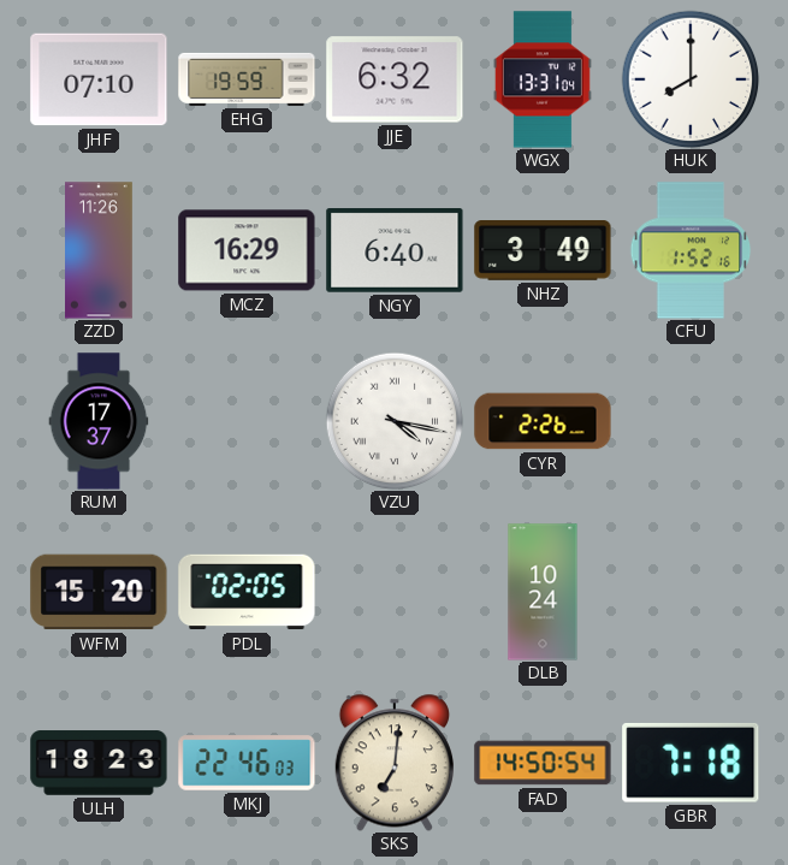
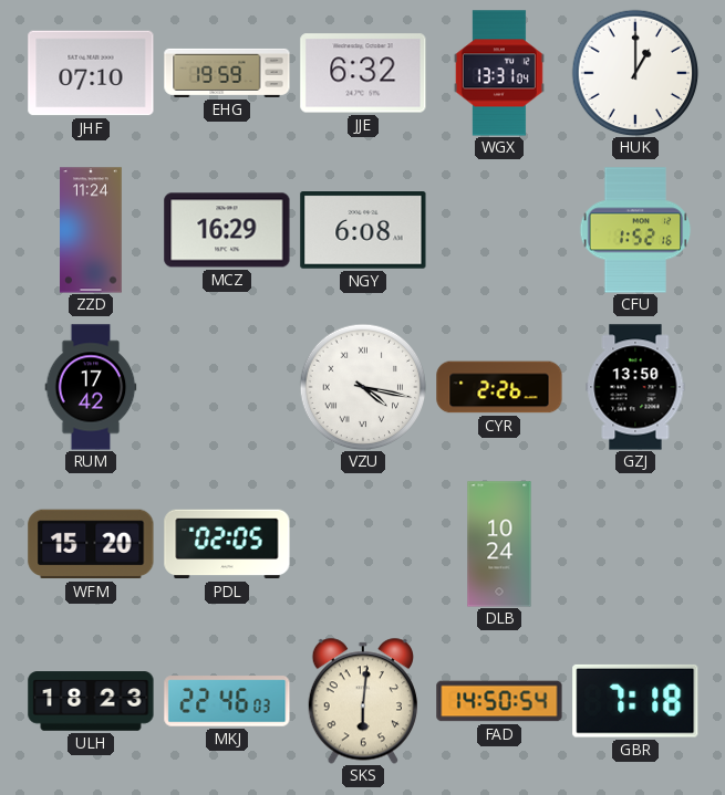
HUK: 8:00 -> 1:00 (635, 73)
ZZD: 11:26 -> 11:24 (92, 230)
NGY: 6:40 -> 6:08 (363, 231)
NHZ: 3:49 -> none (543, 251)
RUM: 17:37 -> 17:42 (91, 387)
GZJ: none -> 13:50 (635, 387)
SKS: 7:01 -> 6:01 (363, 701)
